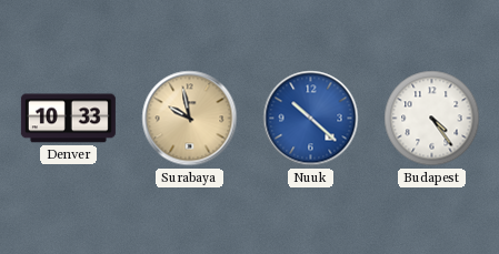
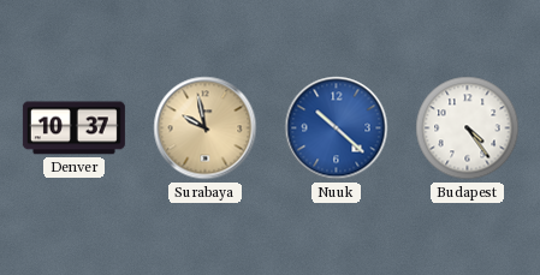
Denver: 10:33 -> 10:37 (73, 128)
